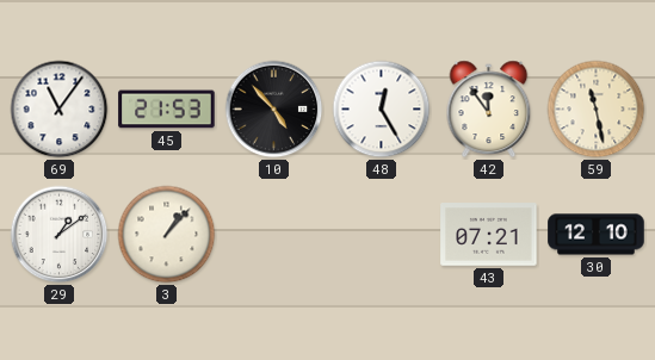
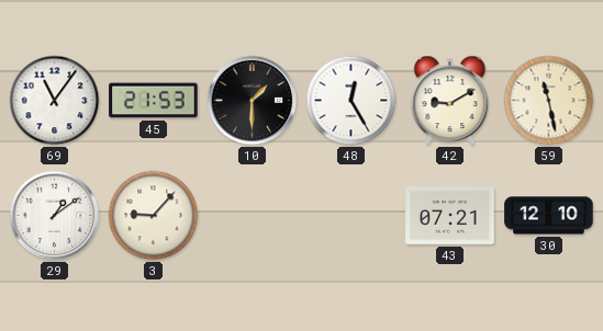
10: 4:53 -> 1:30 (253, 101)
42: 11:54 -> 9:10 (450, 101)
3: 1:07 -> 9:07 (154, 216)
